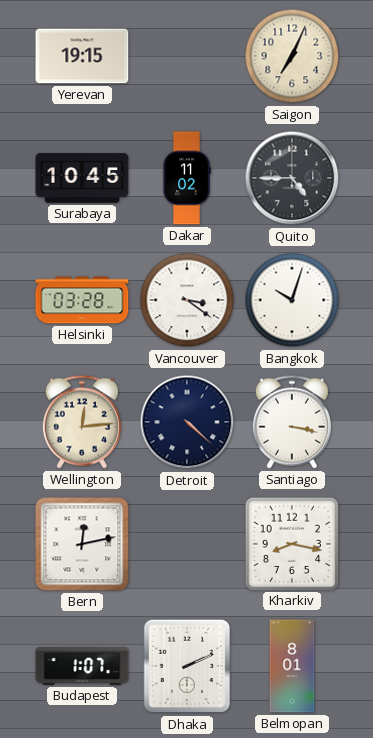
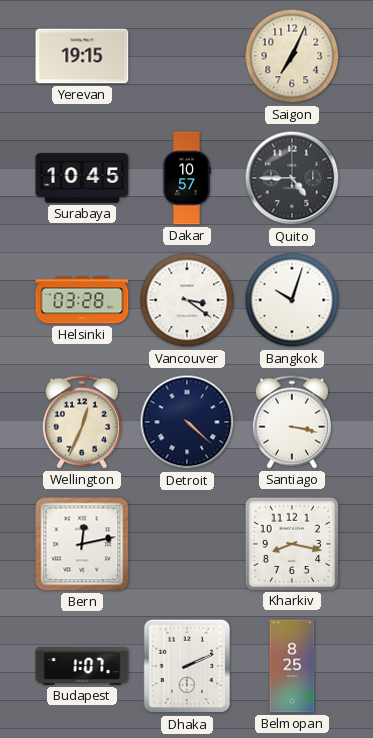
Dakar: 11:02 -> 10:57 (187, 178)
Wellington: 12:14 -> 12:34 (82, 422)
Belmopan: 8:01 -> 8:25 (292, 666)
